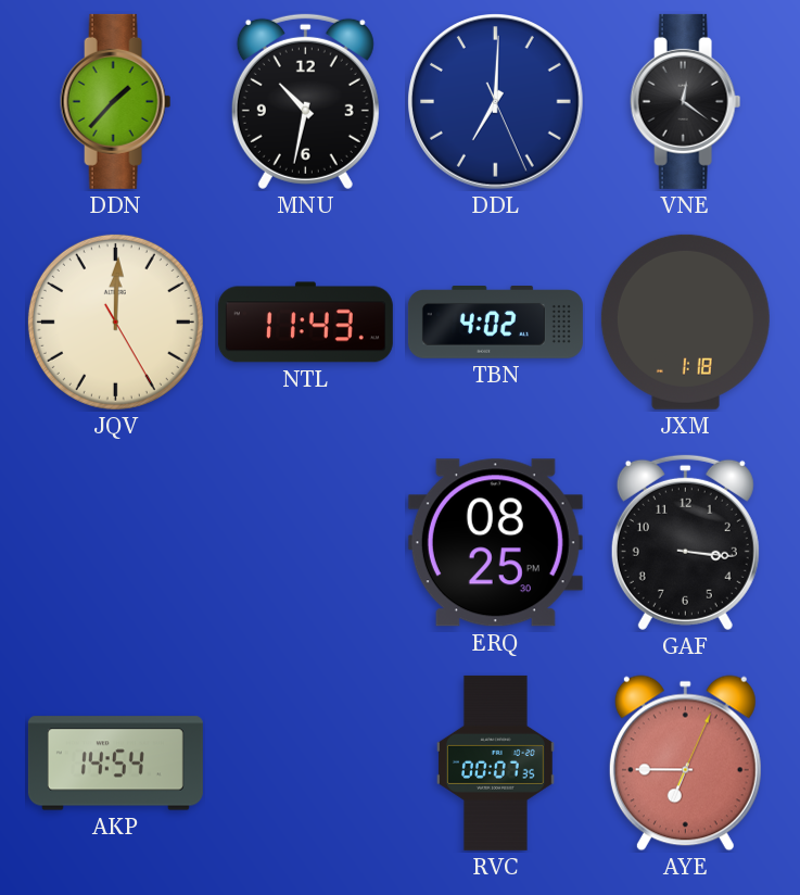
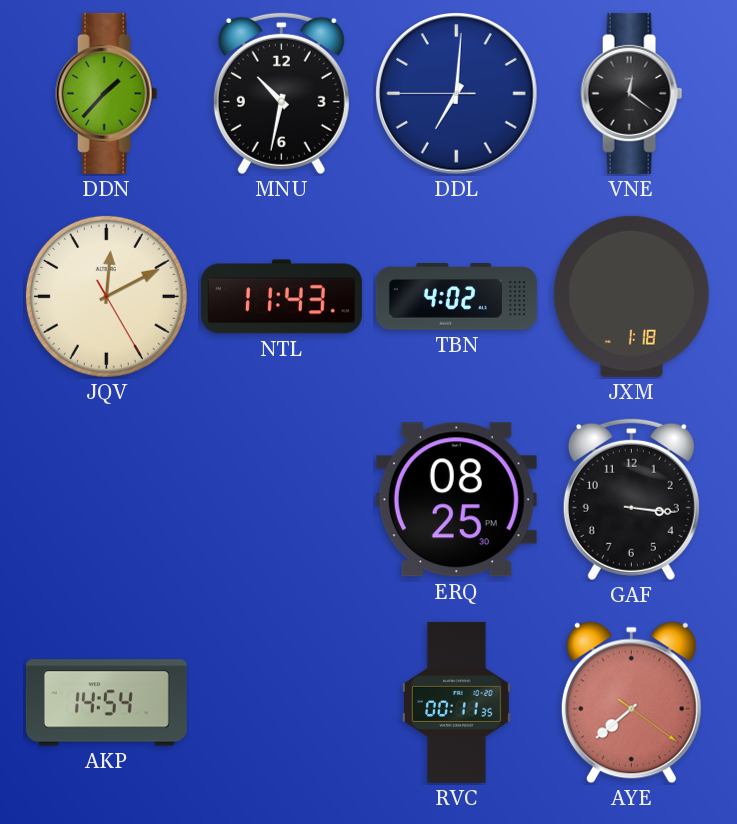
DDL: 7:00:26 -> 7:00:45 (457, 94)
JQV: 12:00 -> 12:10 (106, 296)
RVC: 00:07 -> 00:11 (456, 702)
AYE: 6:45 -> 7:38 (631, 703)
